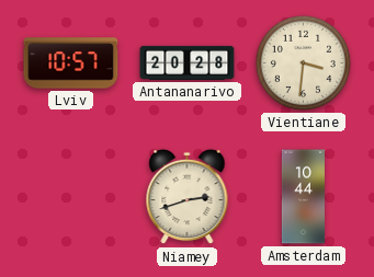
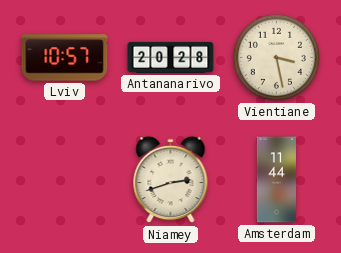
Vientiane: 3:31 -> 3:28 (276, 57)
Amsterdam: 10:44 -> 11:44 (276, 180)
